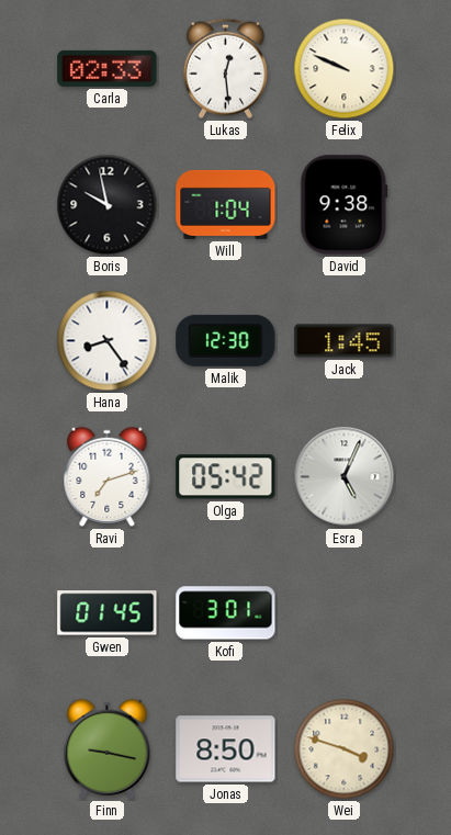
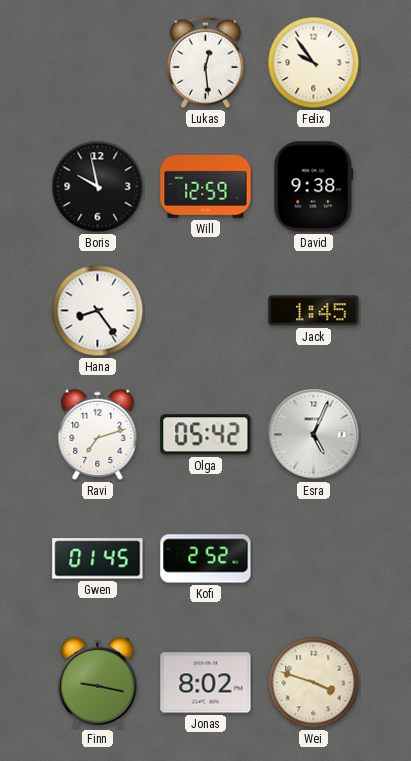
Carla: 02:33 -> none (108, 68)
Felix: 9:49 -> 9:54 (314, 63)
Will: 1:04 -> 12:59 (206, 186)
Malik: 12:30 -> none (226, 340)
Kofi: 3:01 -> 2:52 (206, 559)
Jonas: 8:50 -> 8:02 (206, 683)
